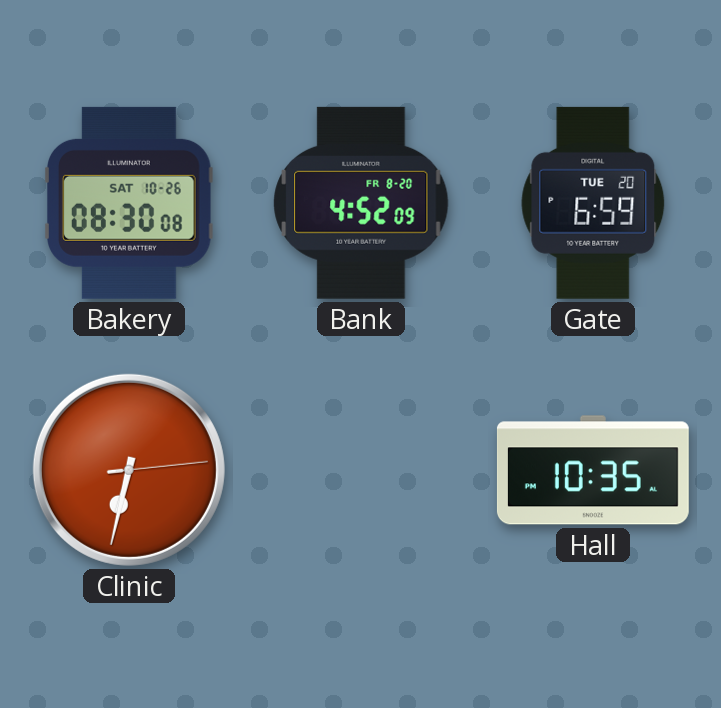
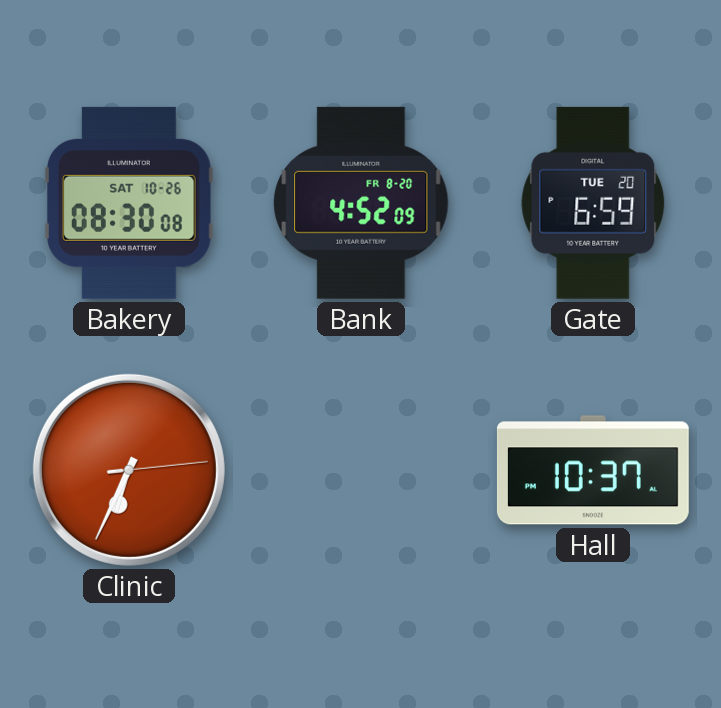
Clinic: 6:32 -> 6:34 (129, 470)
Hall: 10:35 -> 10:37 (593, 470)
